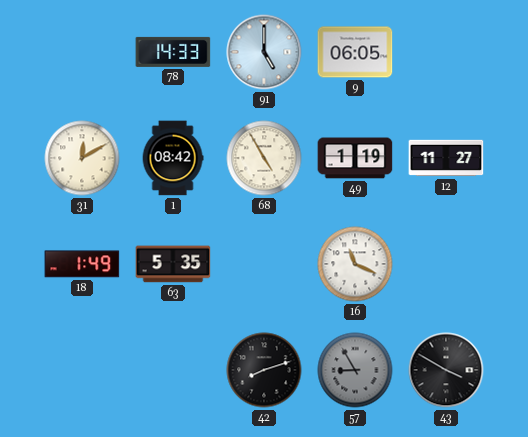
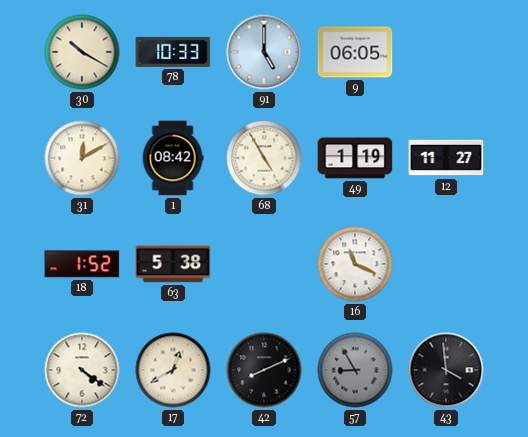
30: none -> 10:20 (82, 52)
78: 14:33 -> 10:33 (173, 52)
18: 1:49 -> 1:52 (82, 264)
63: 5:35 -> 5:38 (173, 264)
72: none -> 4:21 (82, 370)
17: none -> 12:40 (173, 370)
42: 8:12 -> 8:11 (264, 370)
43: 3:50 -> 3:59 (446, 370)
